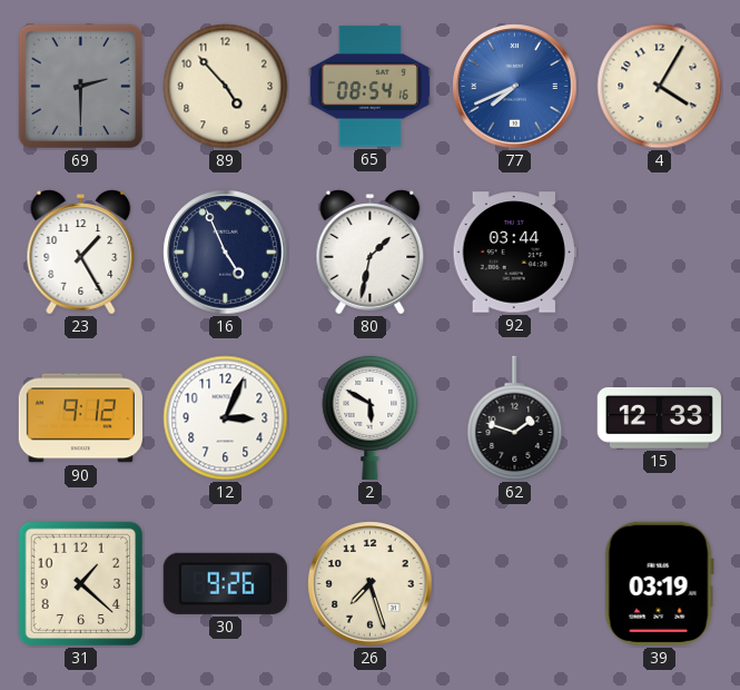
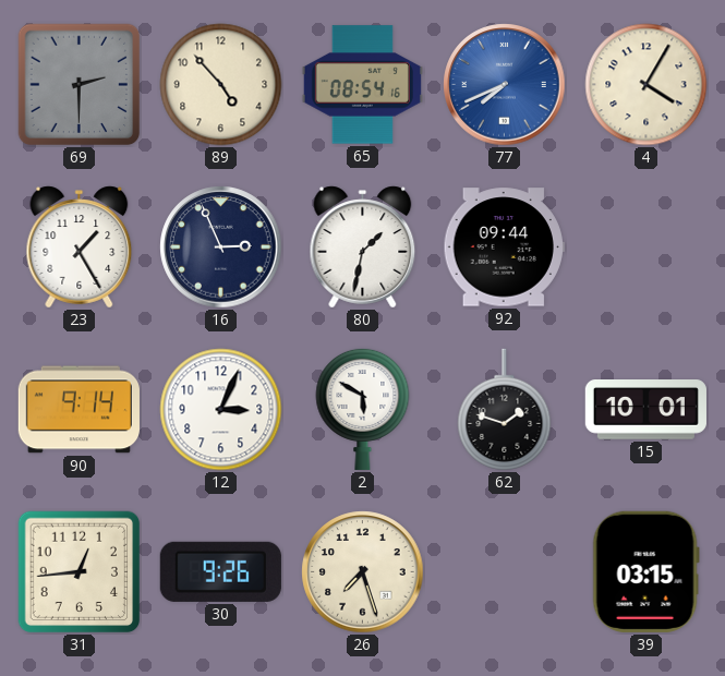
16: 4:56 -> 2:56 (221, 248)
92: 03:44 -> 09:44 (504, 248)
90: 9:12 -> 9:14 (78, 410)
15: 12:33 -> 10:01 (645, 410)
31: 1:22 -> 12:44 (80, 572)
39: 03:19 -> 03:15 (645, 571)
